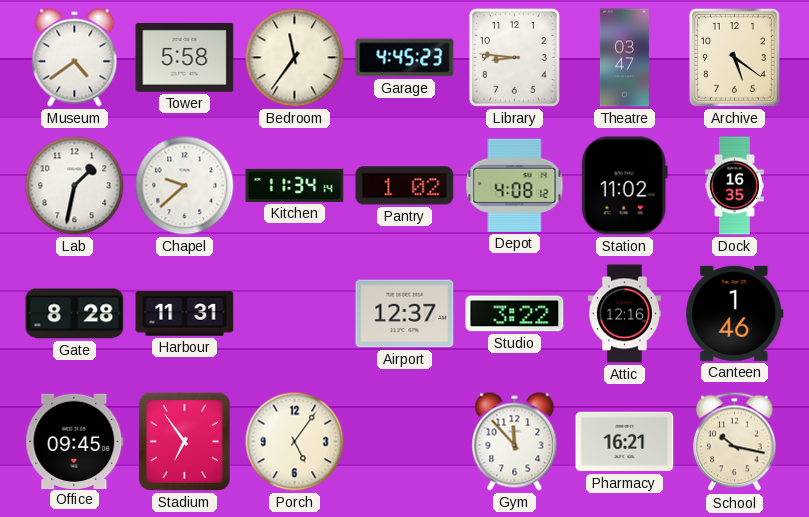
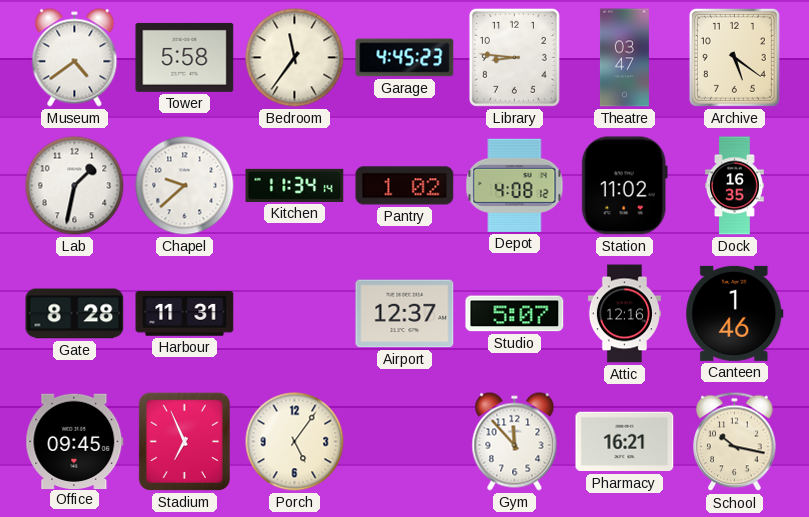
Studio: 3:22 -> 5:07 (515, 314)
Stadium: 6:54 -> 6:56 (184, 441)
